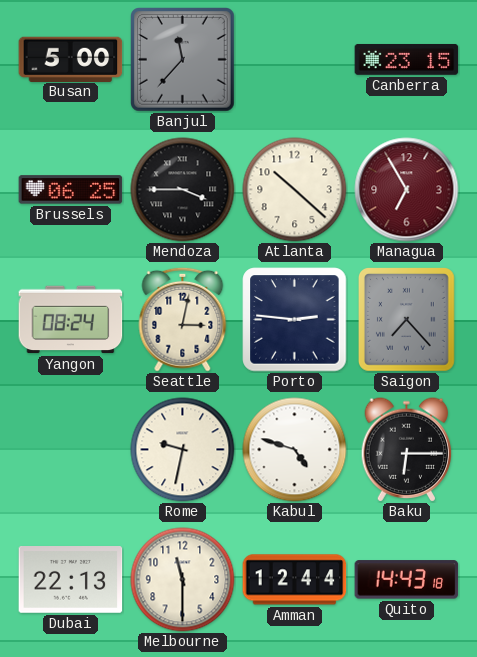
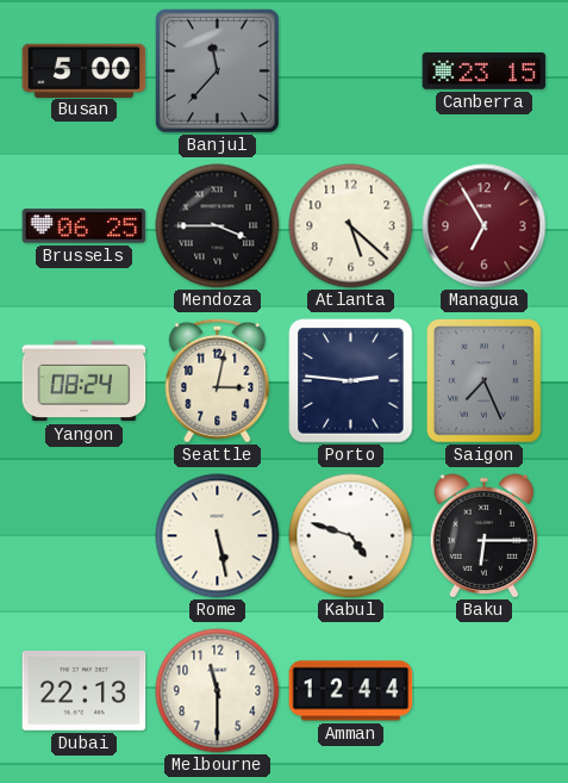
Atlanta: 10:22 -> 5:22 (351, 226)
Saigon: 7:23 -> 7:26 (485, 381)
Rome: 9:32 -> 5:28 (218, 536)
Quito: 14:43 -> none (407, 580)
